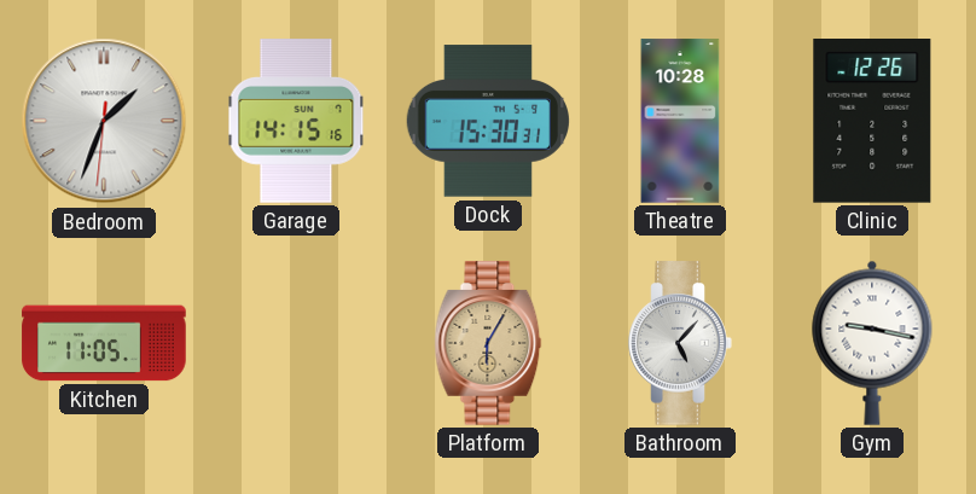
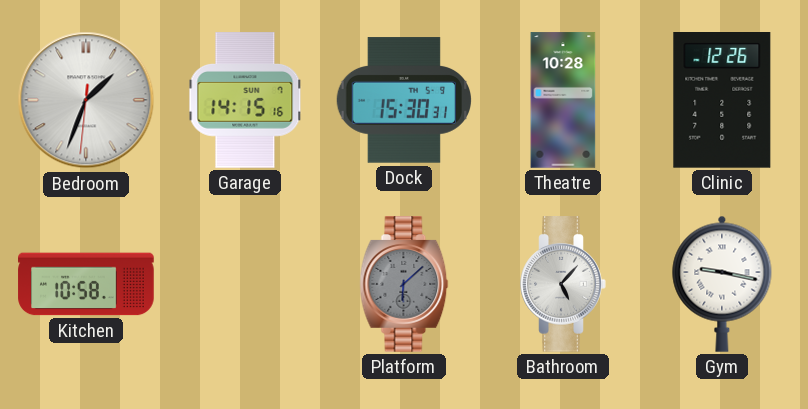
Kitchen: 11:05 -> 10:58 (86, 284)
Platform: 6:05 -> 6:08 (404, 284)
Platform dial: champagne -> grey (404, 284)
